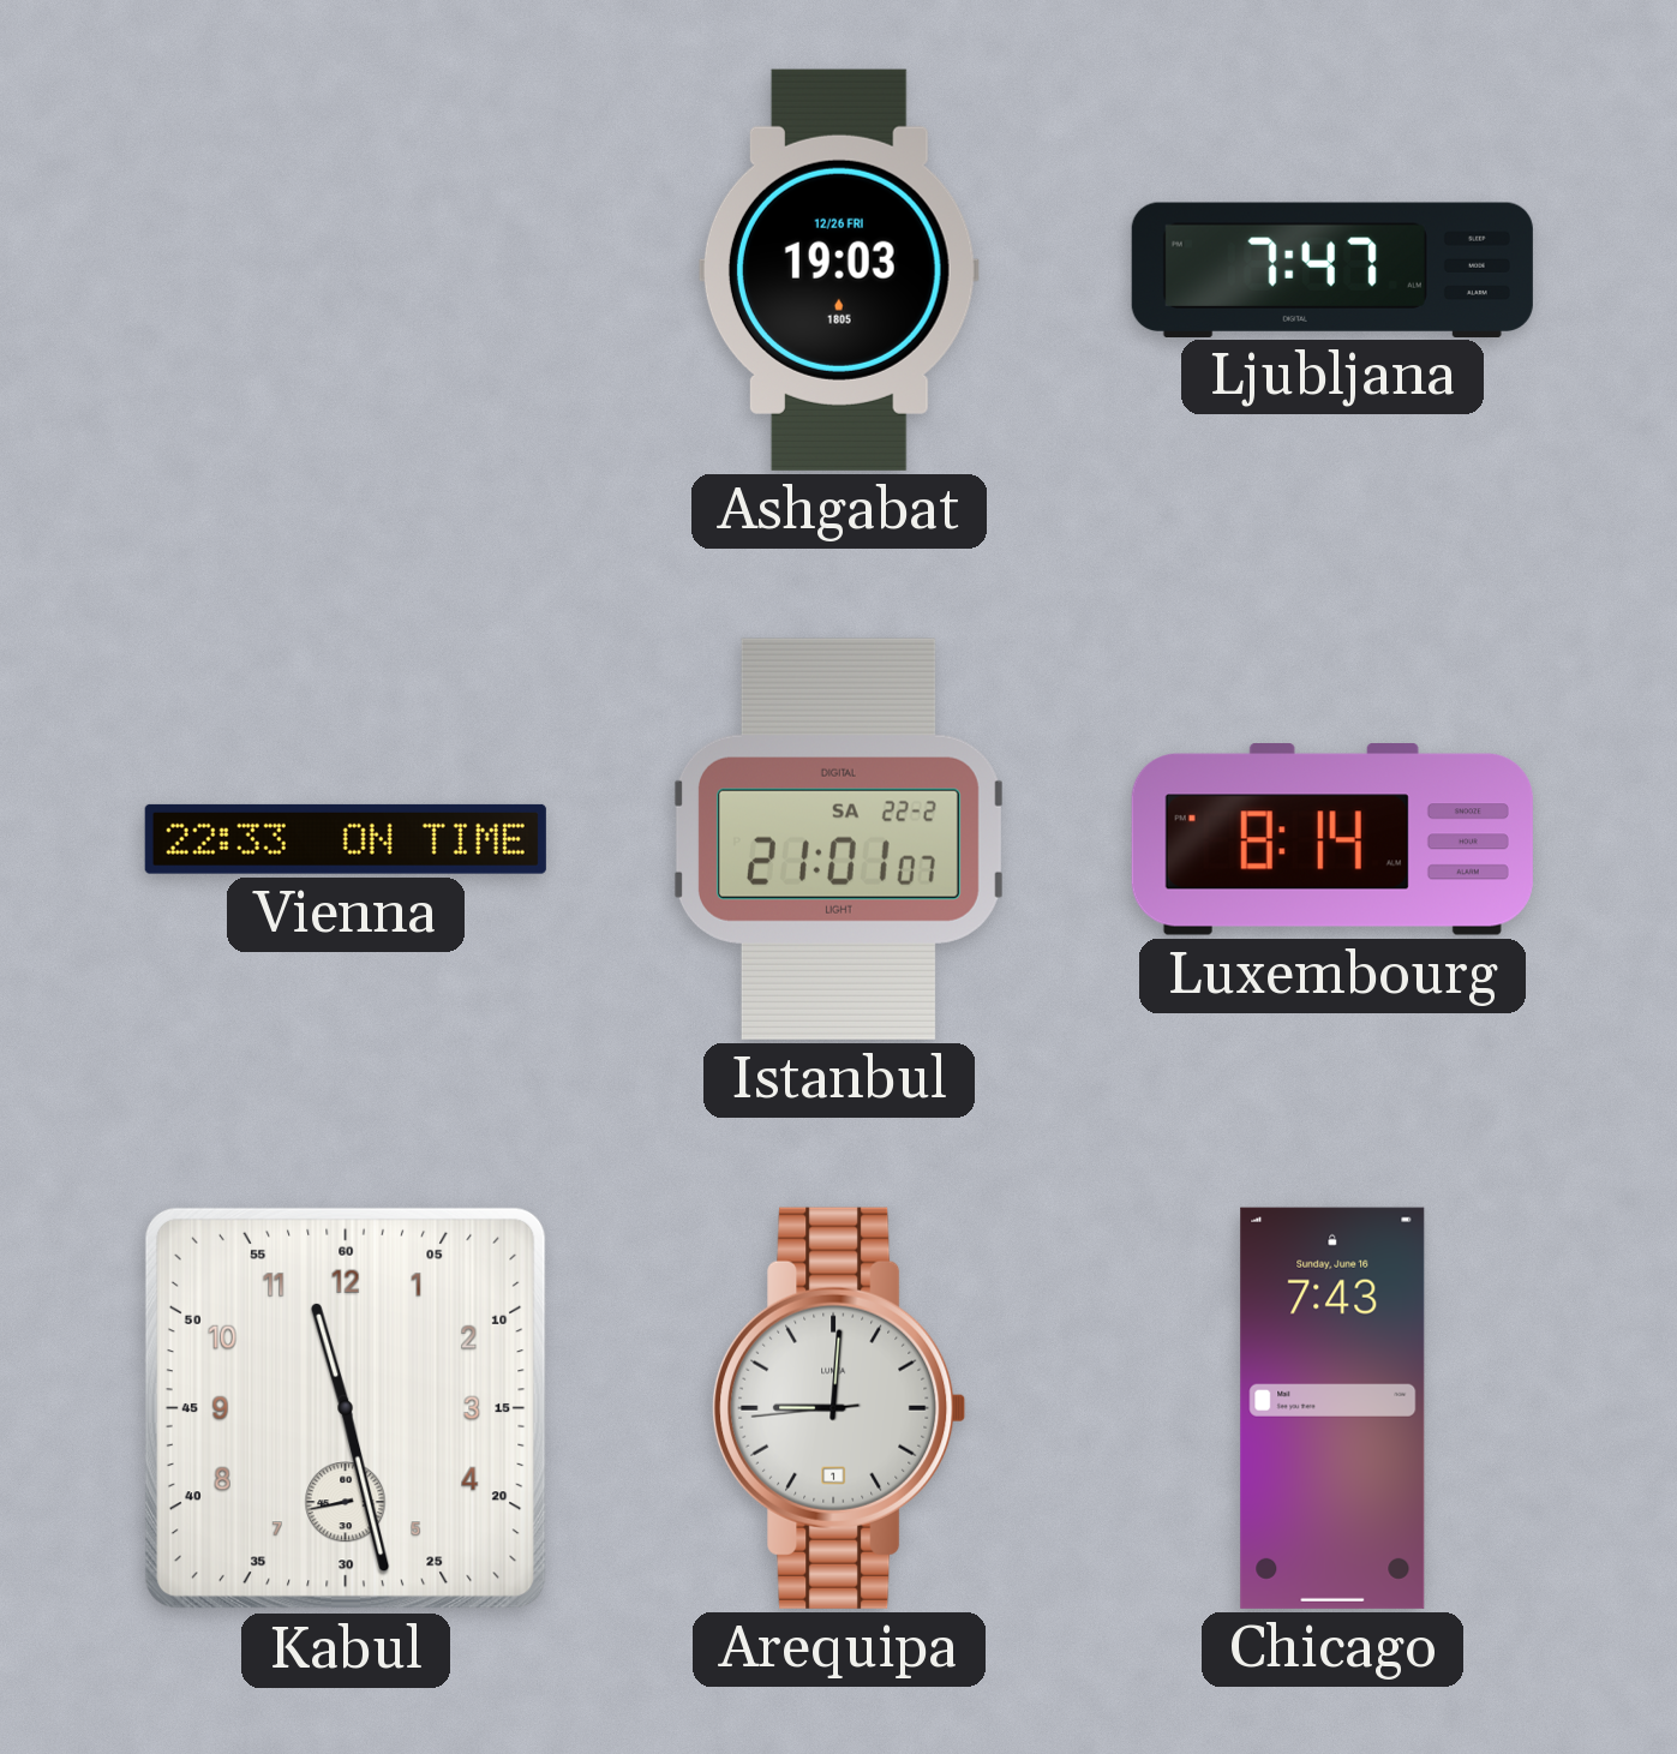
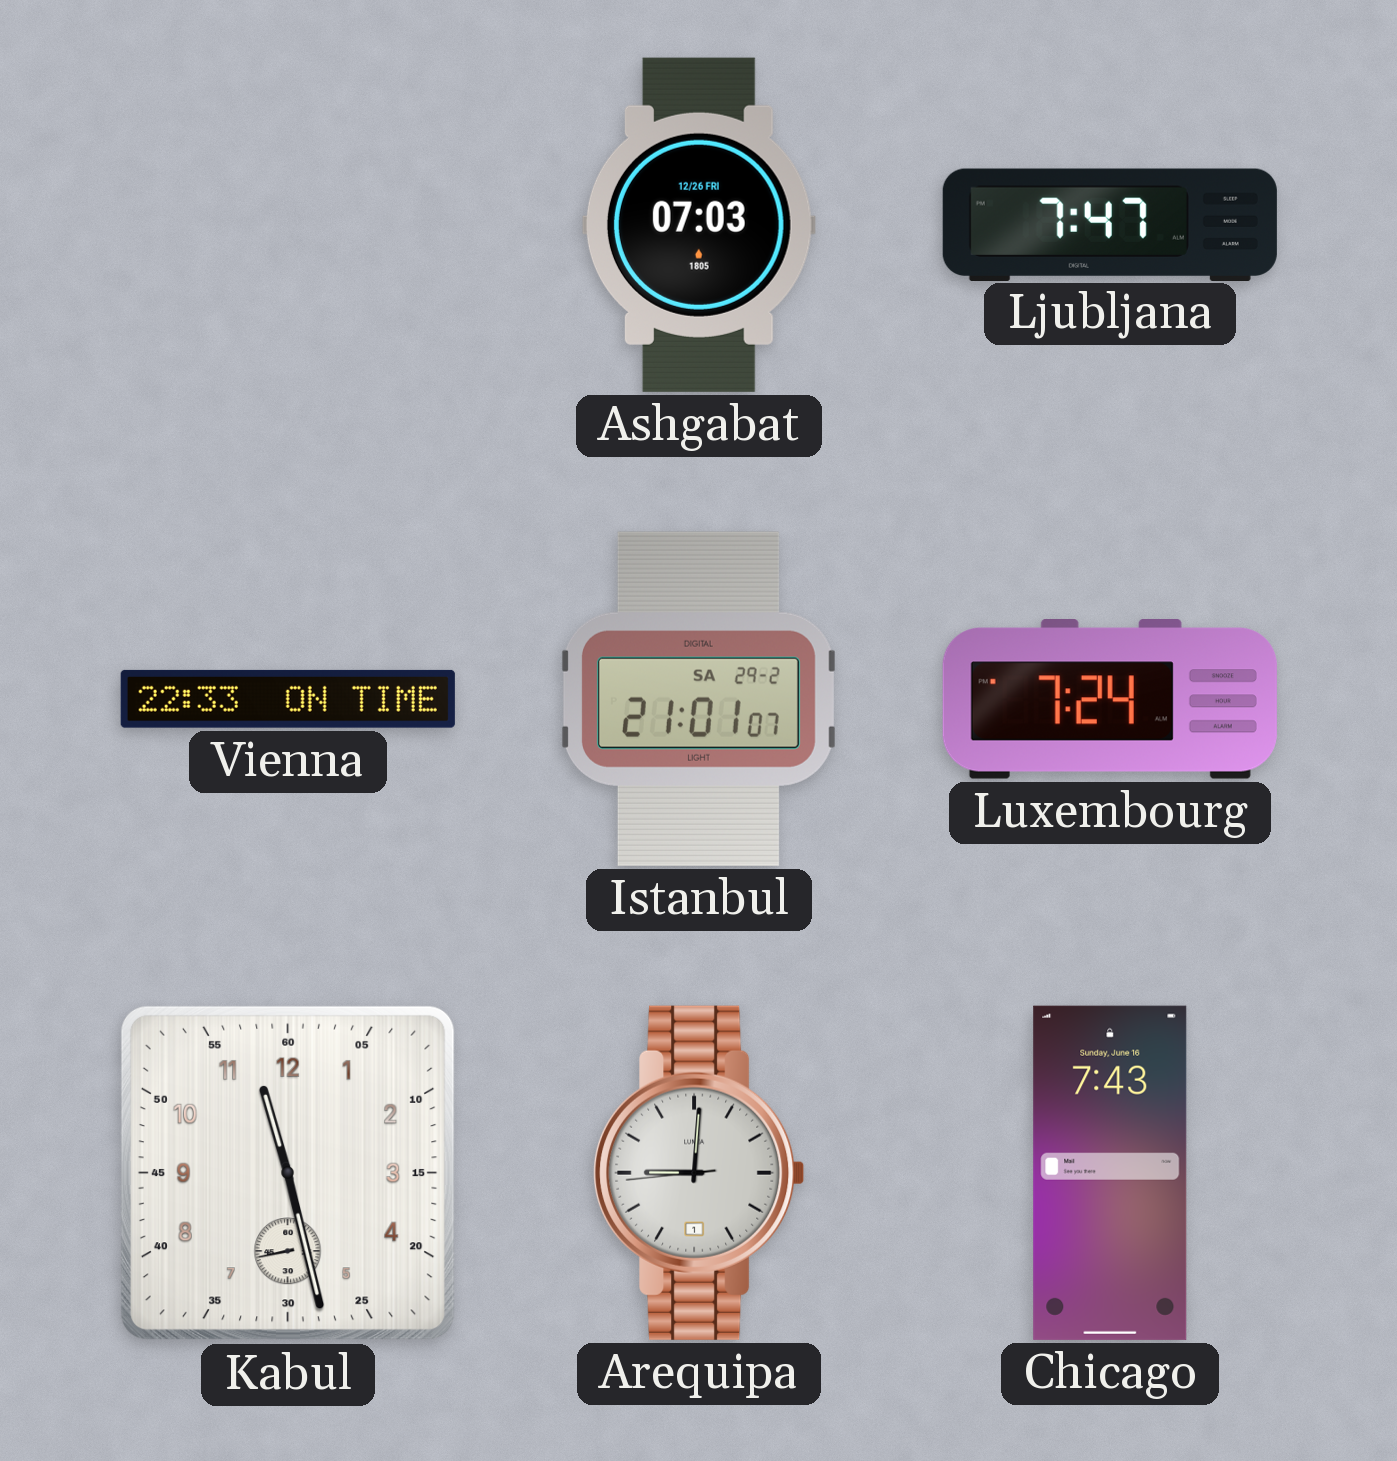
Ashgabat: 19:03 -> 07:03 (699, 225)
Istanbul date: SA 22-2 -> SA 29-2 (698, 699)
Luxembourg: 8:14 -> 7:24 (1110, 700)
